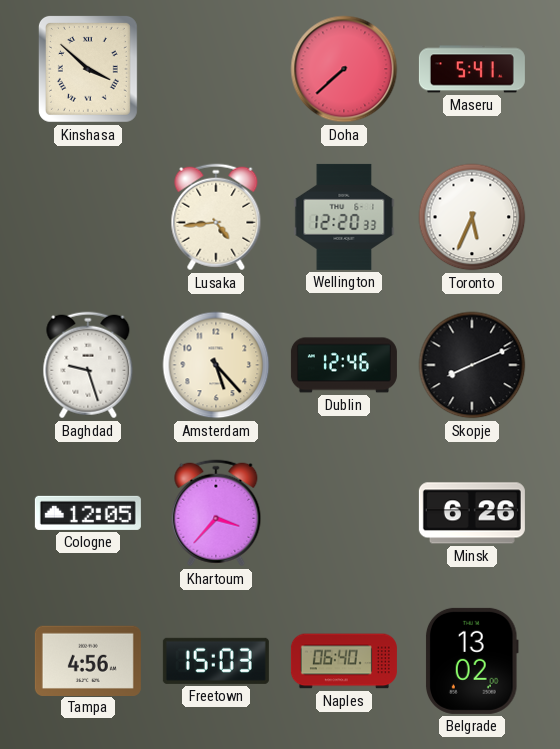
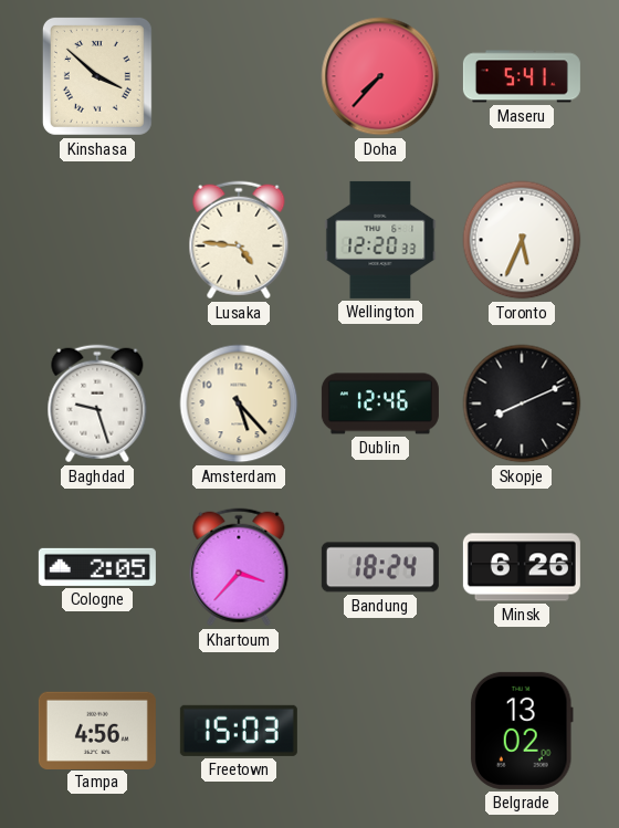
Doha: 7:38 -> 7:37 (380, 76)
Lusaka: 4:44 -> 4:46 (239, 240)
Cologne: 12:05 -> 2:05 (97, 567)
Bandung: none -> 18:24 (380, 567)
Naples: 06:40 -> none (344, 661)
